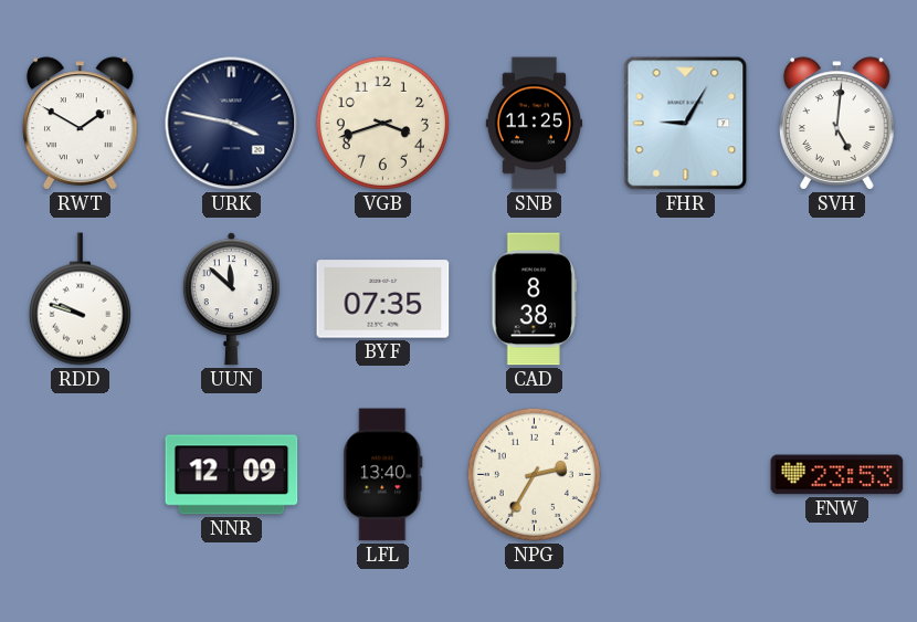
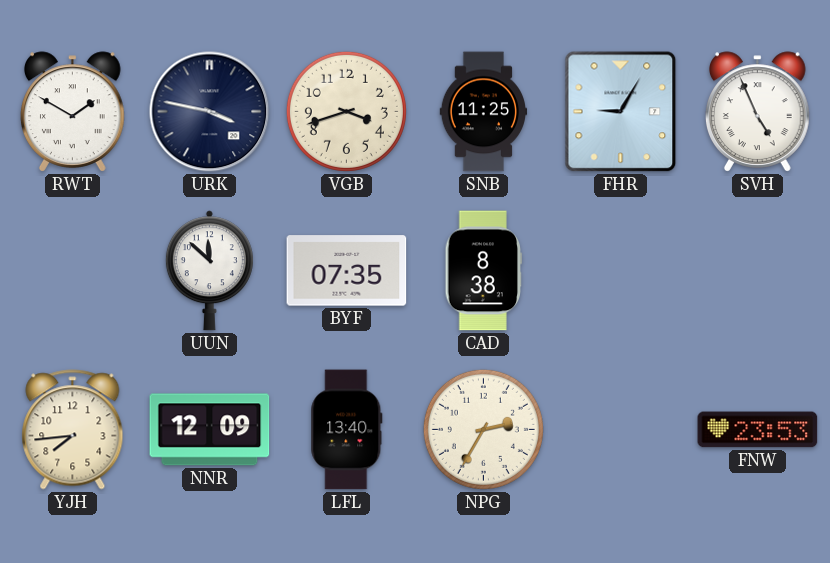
SVH: 5:01 -> 4:56 (758, 112)
RDD: 9:48 -> none (80, 299)
YJH: none -> 7:44 (73, 430)
